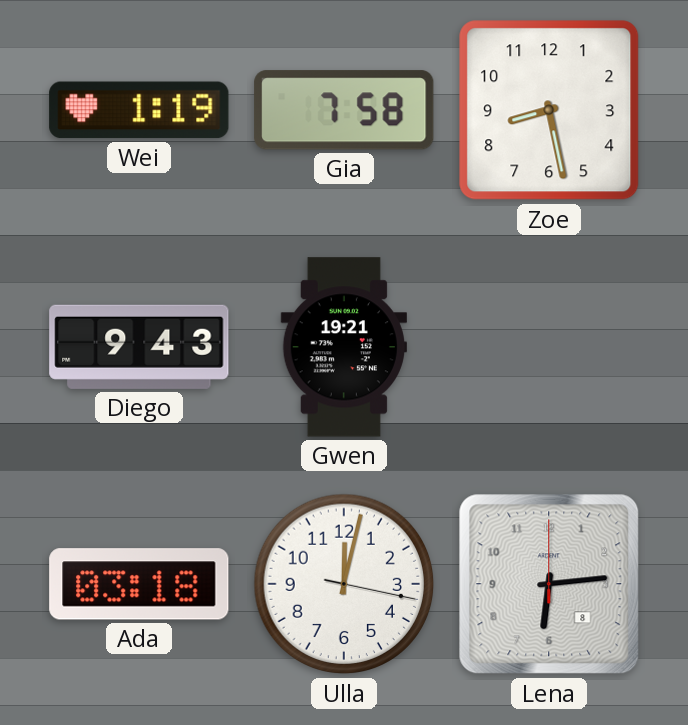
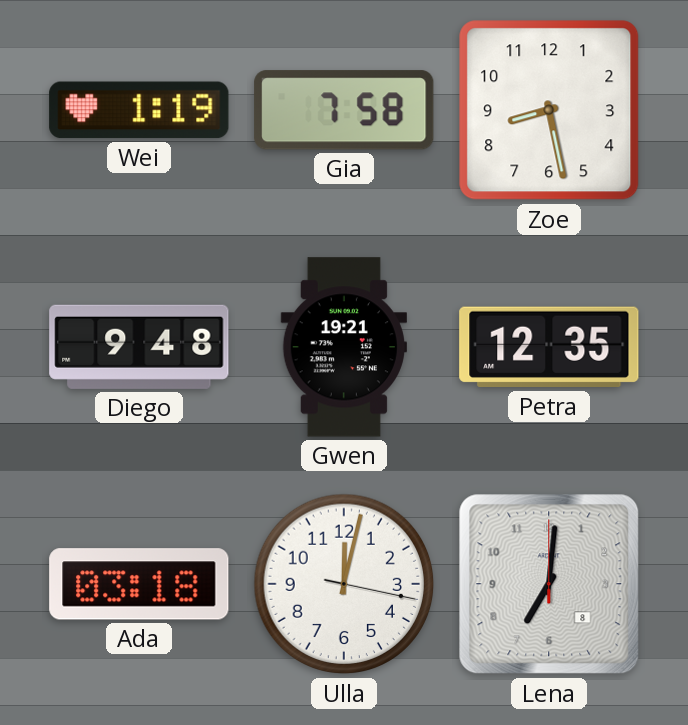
Diego: 9:43 -> 9:48 (139, 347)
Petra: none -> 12:35 (549, 347)
Lena: 6:14 -> 7:01 (549, 584)
